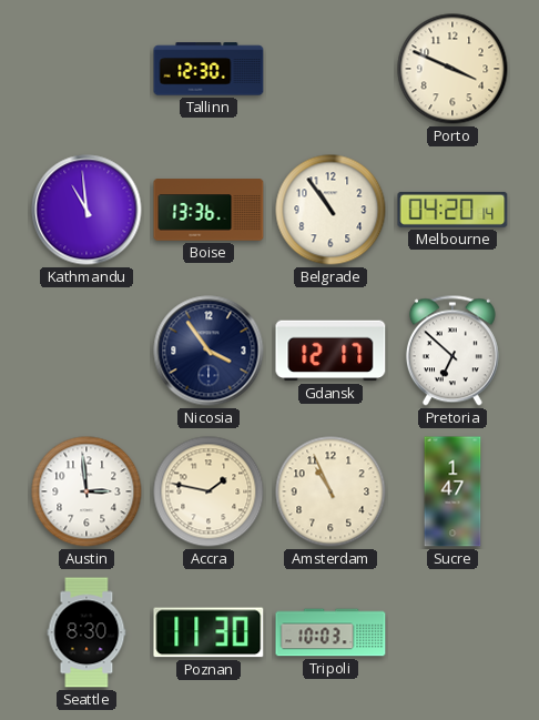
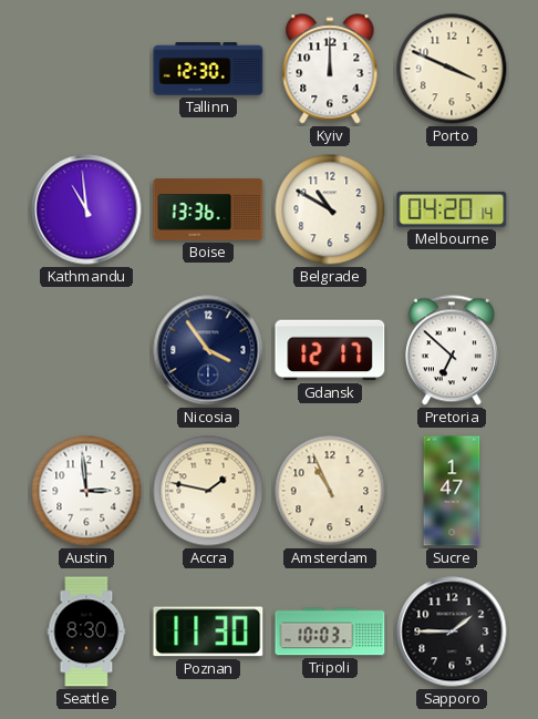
Kyiv: none -> 12:00 (330, 69)
Belgrade: 10:54 -> 10:50 (330, 209)
Sapporo: none -> 1:45 (452, 631)
